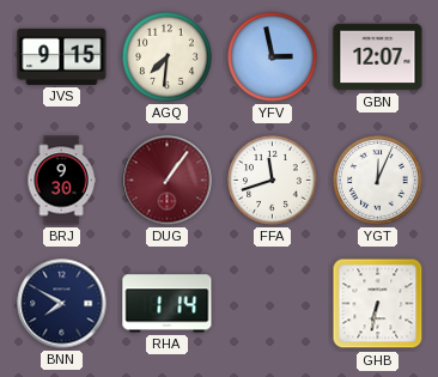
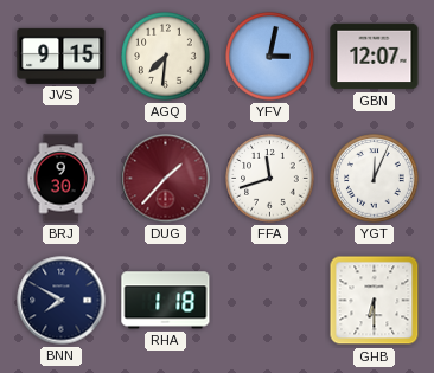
YFV: 2:58 -> 3:02 (270, 57)
DUG: 1:06 -> 1:37 (166, 179)
RHA: 1:14 -> 1:18 (166, 301)
GHB: 6:32 -> 6:30 (375, 301)
